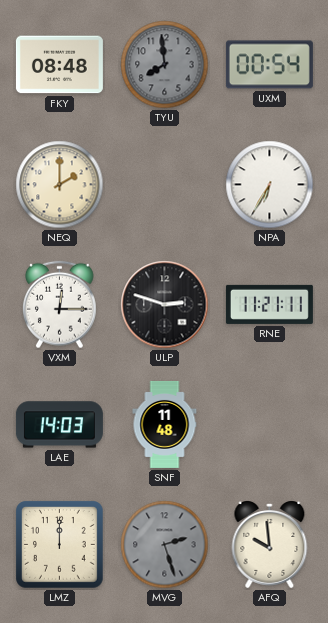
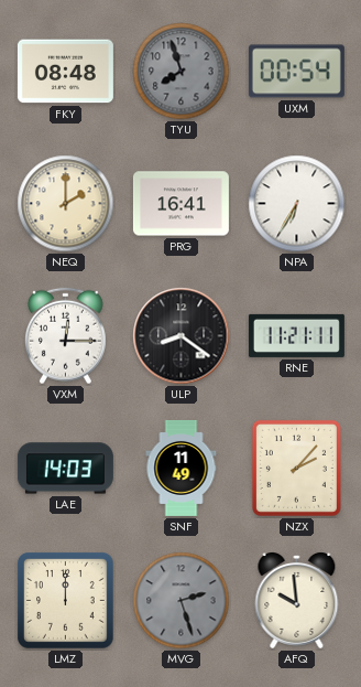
TYU: 7:59 -> 7:57 (182, 72)
PRG: none -> 16:41 (180, 204)
ULP: 2:48 -> 8:21 (182, 336)
SNF: 11:48 -> 11:49 (182, 468)
NZX: none -> 2:07 (296, 468)
